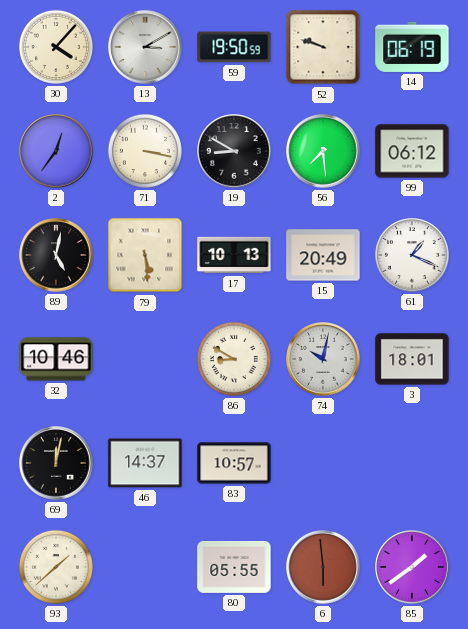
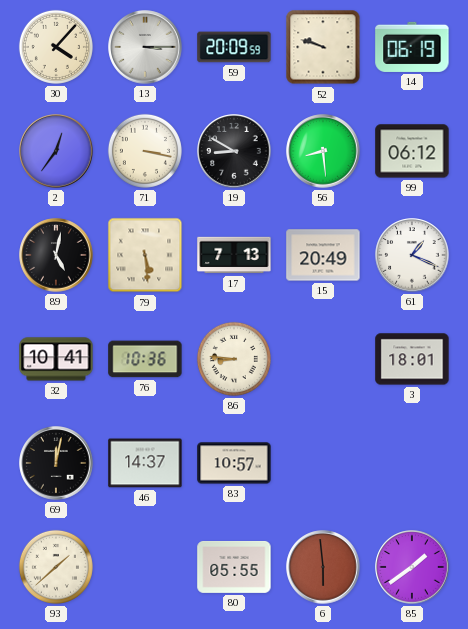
13: 3:10 -> 3:15 (145, 47)
59: 19:50 -> 20:09 (234, 47)
56: 7:29 -> 8:29 (323, 151)
17: 10:13 -> 7:13 (234, 255)
32: 10:46 -> 10:41 (56, 359)
76: none -> 10:36 (145, 359)
86: 8:50 -> 8:46 (234, 359)
74: 10:02 -> none (323, 359)
